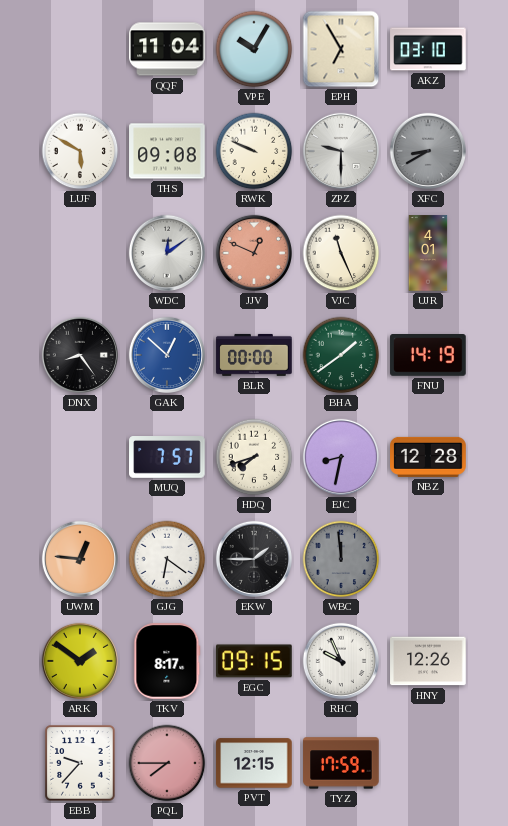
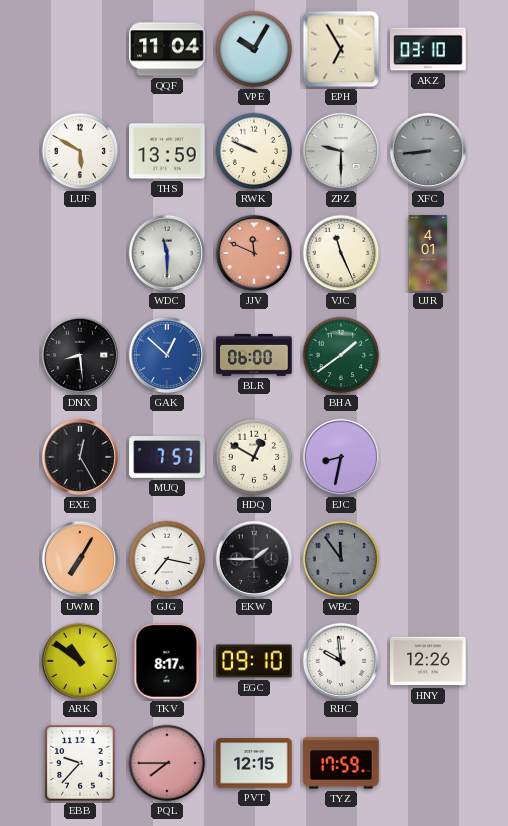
THS: 09:08 -> 13:59 (167, 151)
XFC: 8:40 -> 8:44 (428, 151)
WDC: 12:09 -> 11:30 (167, 253)
JJV: 12:49 -> 11:49 (254, 253)
DNX: 8:24 -> 8:29 (80, 355)
BLR: 00:00 -> 06:00 (254, 355)
FNU: 14:19 -> none (428, 356)
EXE: none -> 12:25 (80, 457)
HDQ: 7:42 -> 12:50 (254, 457)
NBZ: 12:28 -> none (428, 457)
UWM: 12:46 -> 7:05 (80, 559)
GJG: 6:21 -> 7:17 (167, 559)
WBC: 11:59 -> 11:54 (341, 559)
ARK: 1:51 -> 10:51 (80, 661)
EGC: 09:15 -> 09:10 (254, 661)
RHC: 9:56 -> 9:59 (341, 661)
